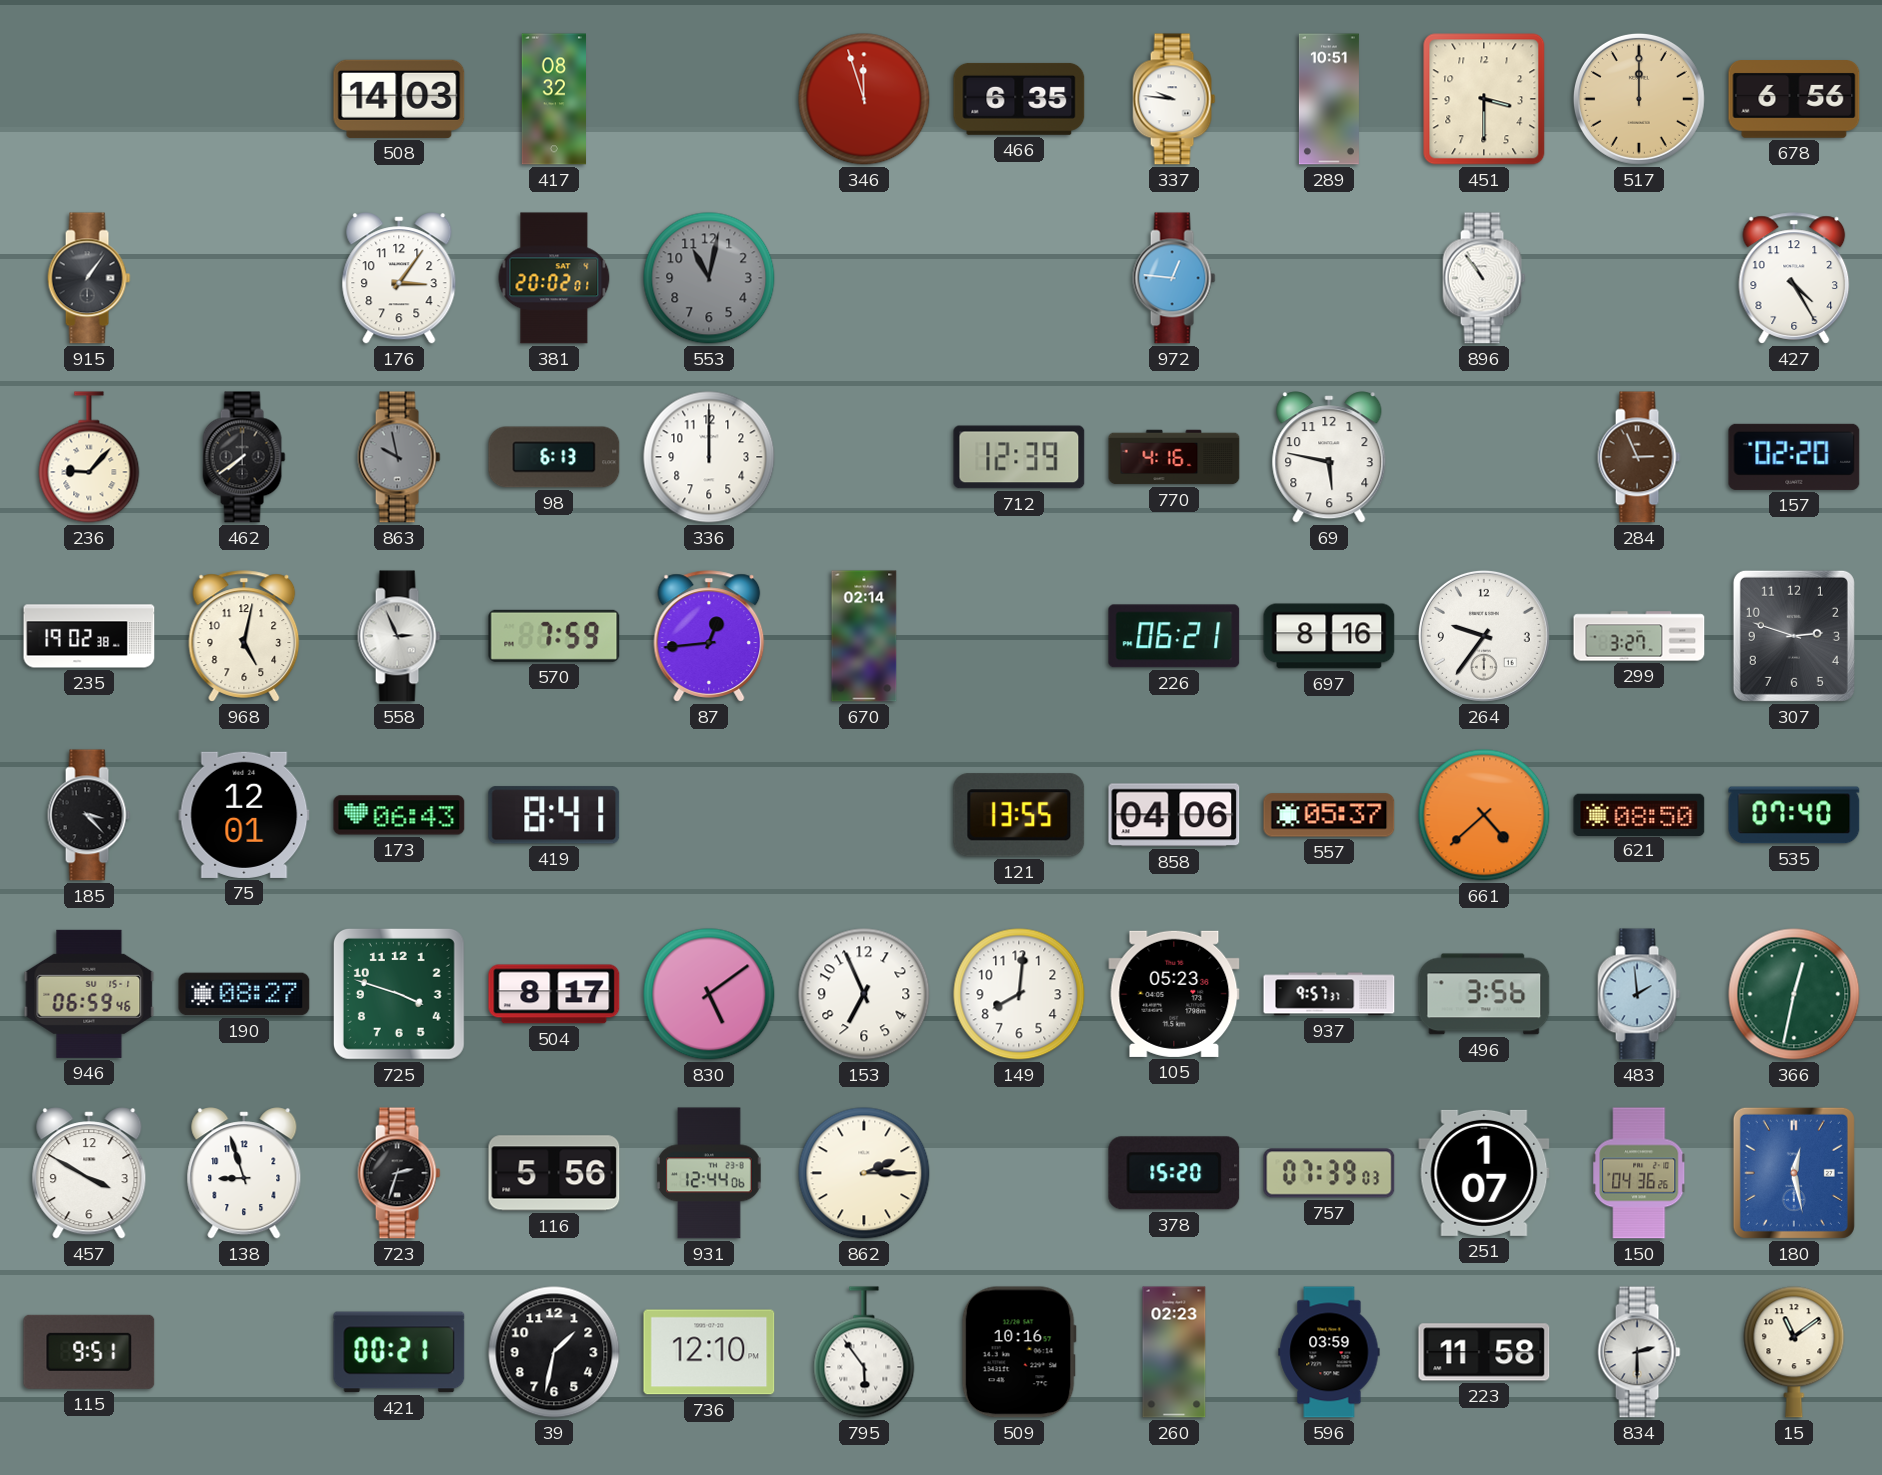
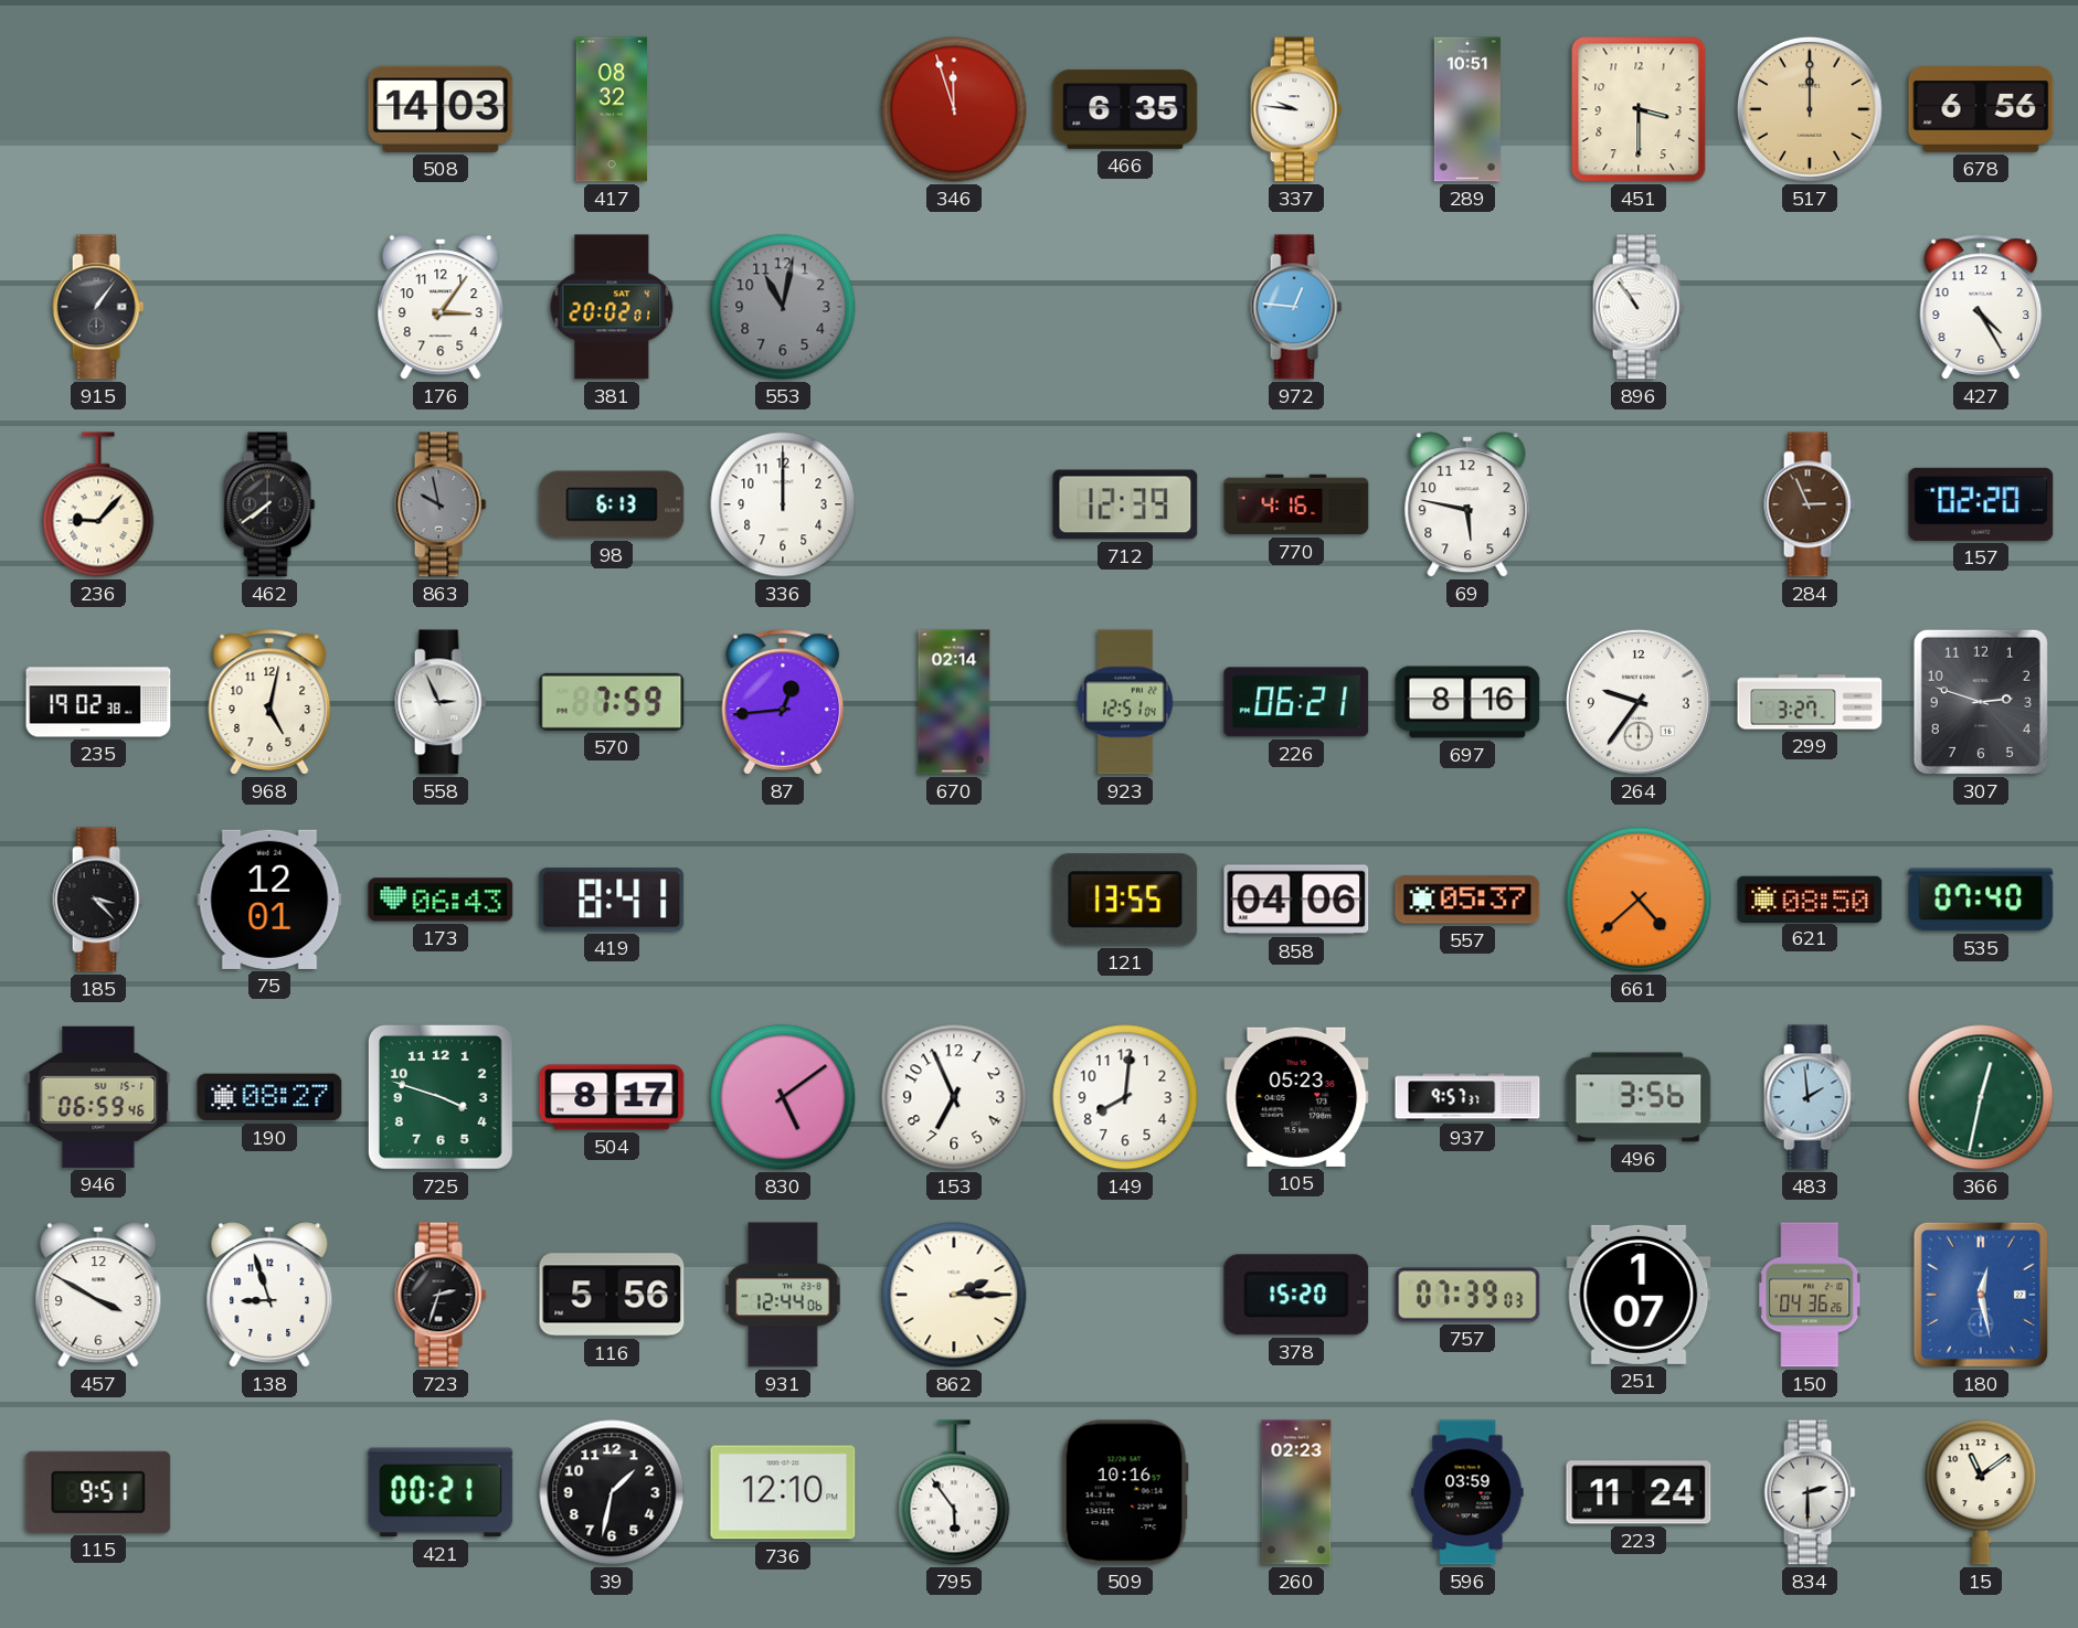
923: none -> 12:51 (1125, 702)
223: 11:58 -> 11:24 (1639, 1492)
